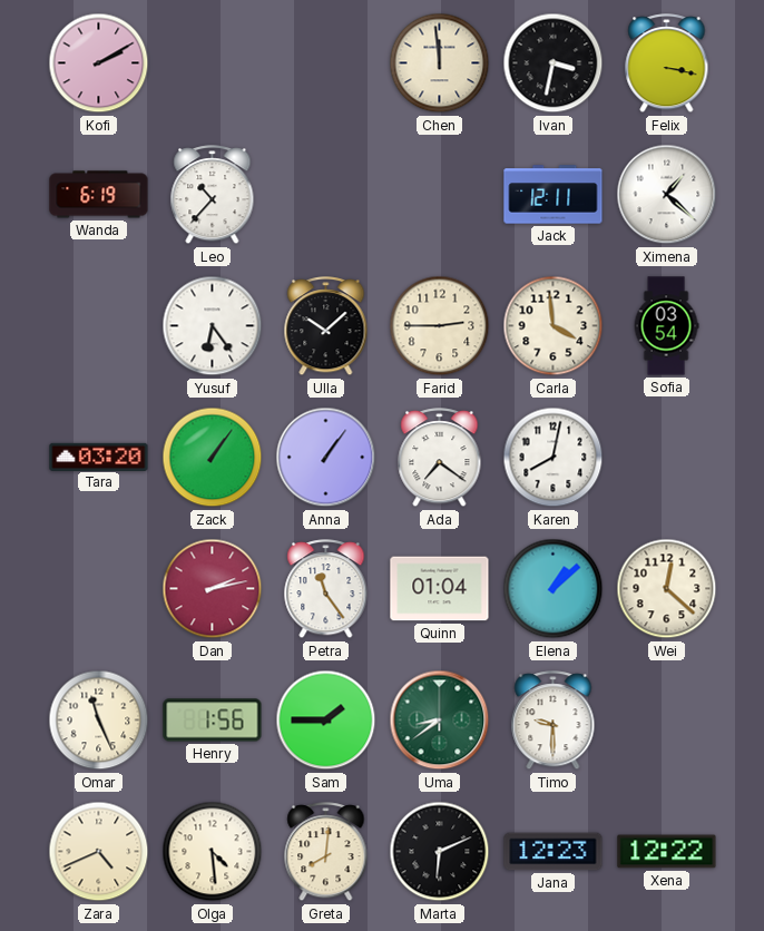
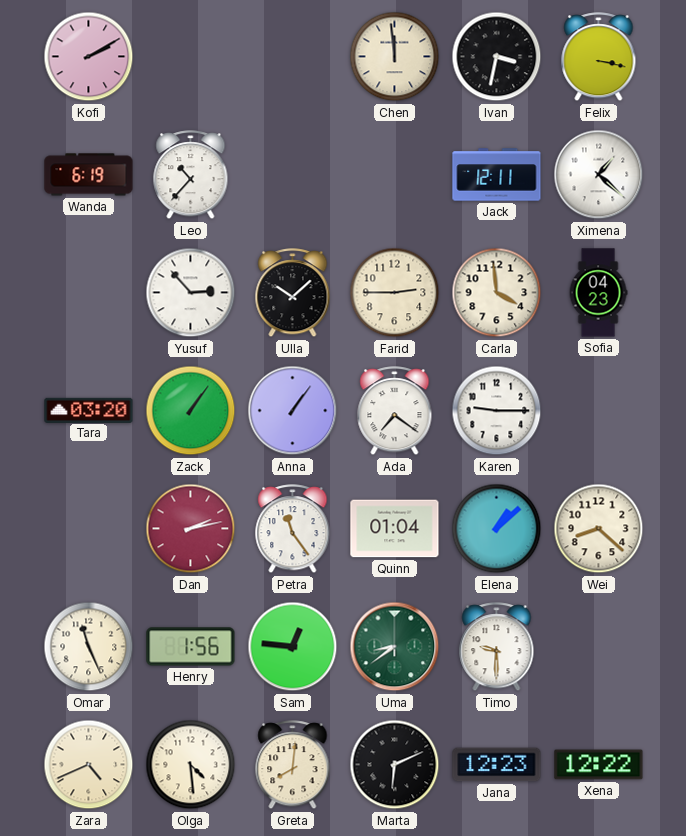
Yusuf: 6:24 -> 2:53 (191, 293)
Sofia: 03:54 -> 04:23 (598, 293)
Karen: 8:02 -> 9:15 (497, 411)
Wei: 12:22 -> 8:22 (599, 529)
Sam: 1:45 -> 12:46 (293, 647)
